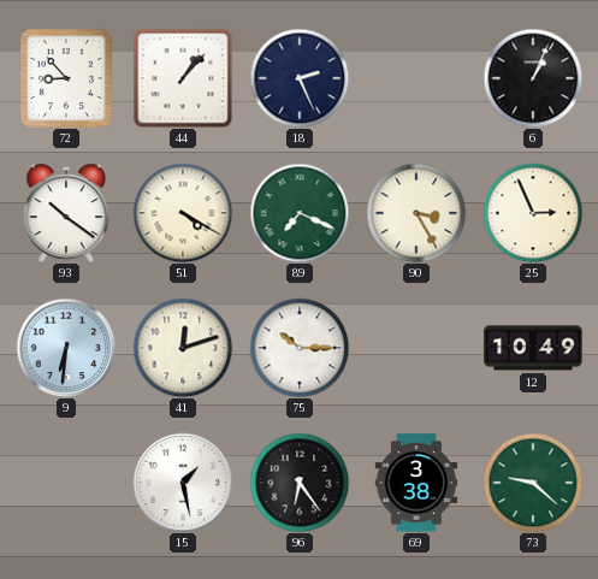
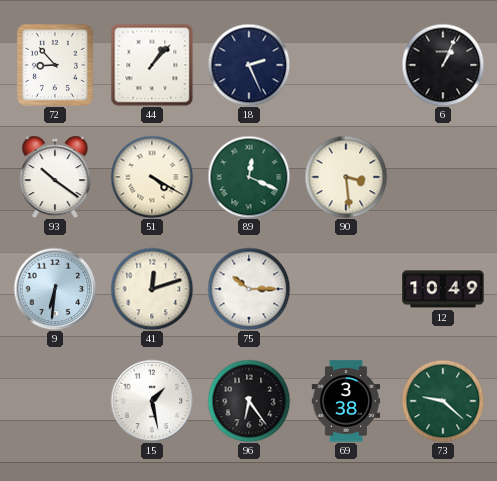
89: 7:19 -> 12:19 (249, 177)
90: 3:25 -> 3:29 (346, 177)
25: 2:56 -> none (533, 213)
